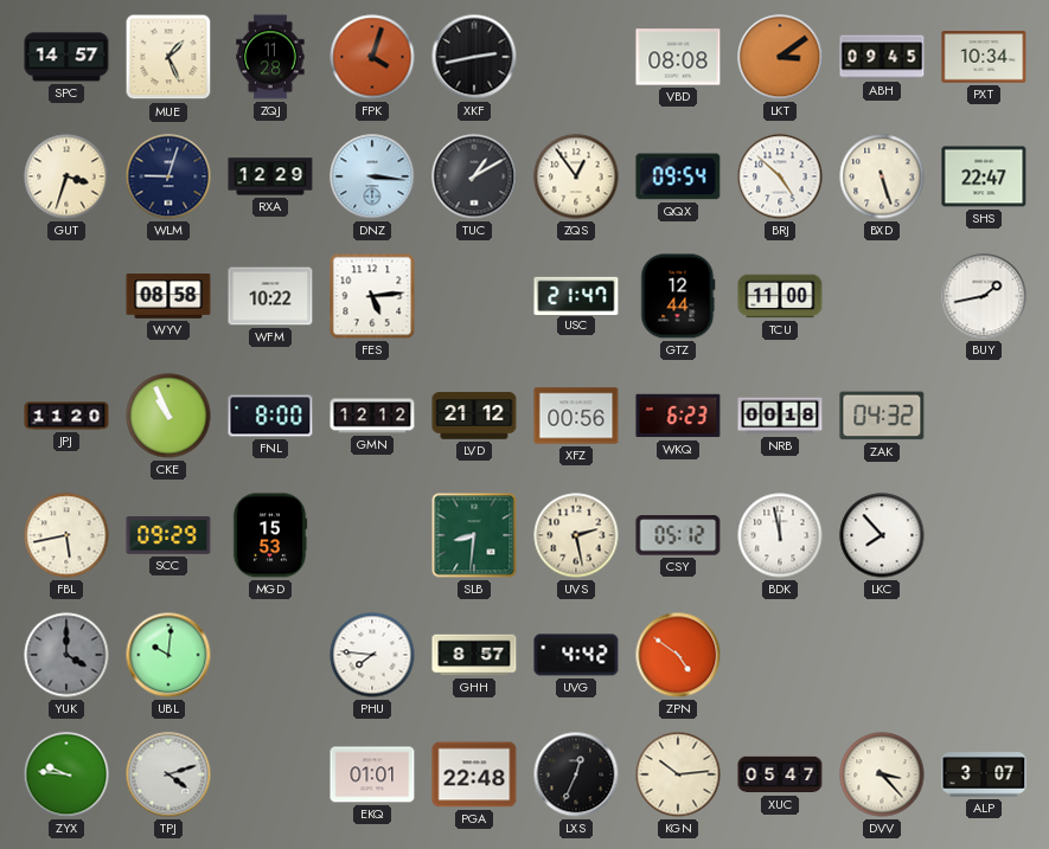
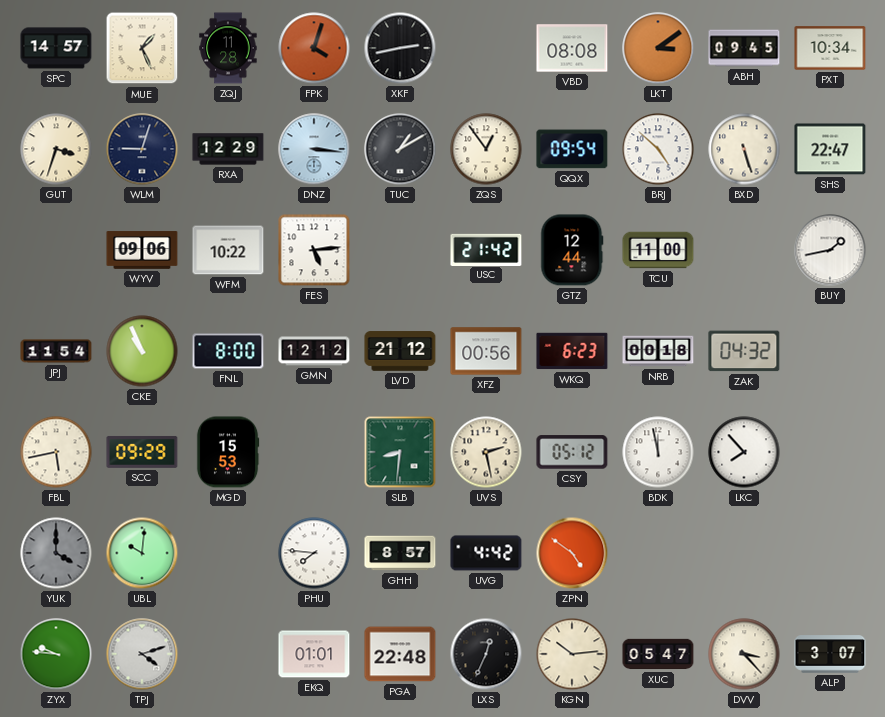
WYV: 08:58 -> 09:06 (142, 250)
USC: 21:47 -> 21:42 (486, 249)
JPJ: 11:20 -> 11:54 (56, 351)
